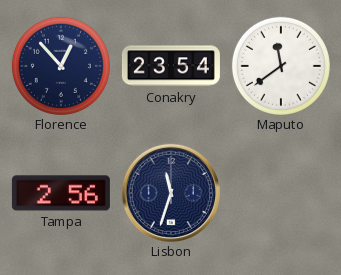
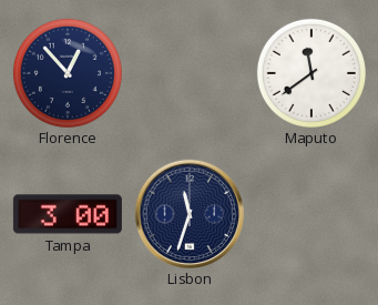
Conakry: 23:54 -> none (171, 66)
Tampa: 2:56 -> 3:00 (68, 214)
